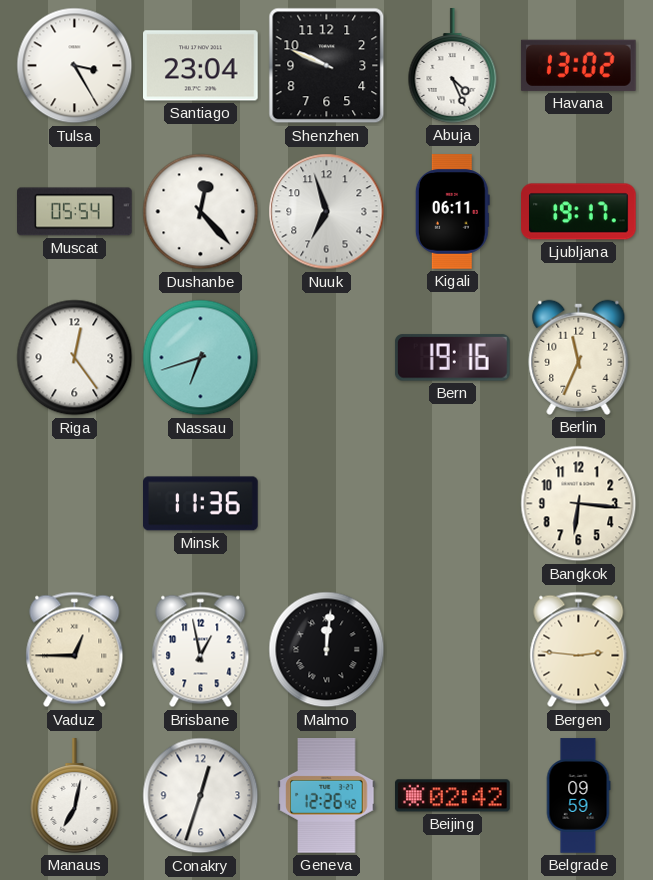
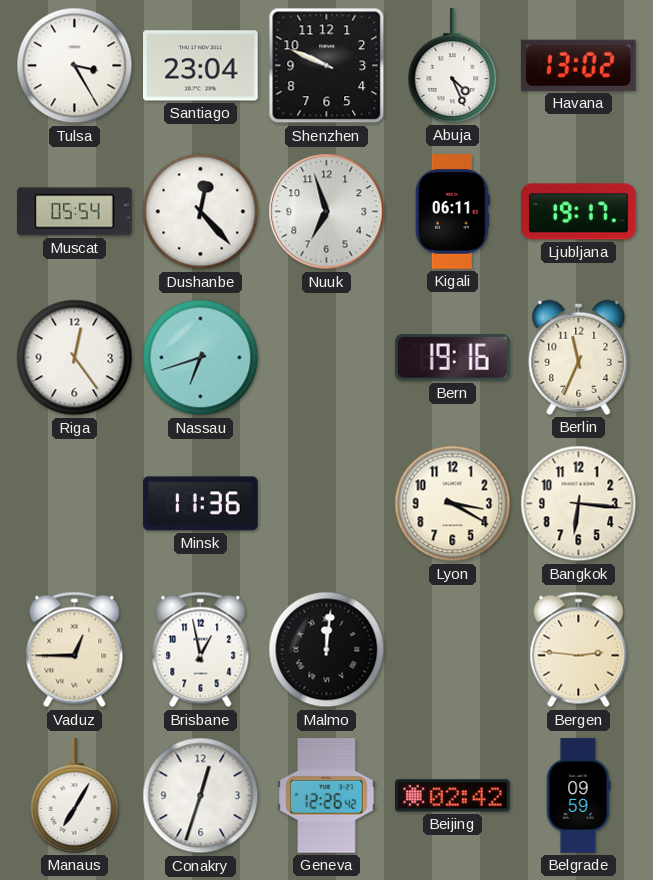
Lyon: none -> 3:20 (453, 504)
Manaus: 7:02 -> 7:05 (75, 796)
